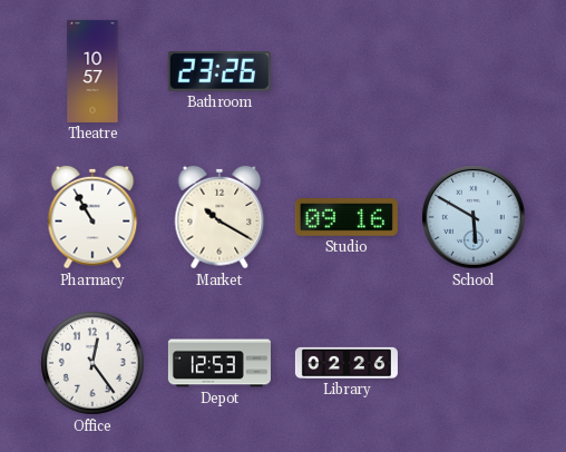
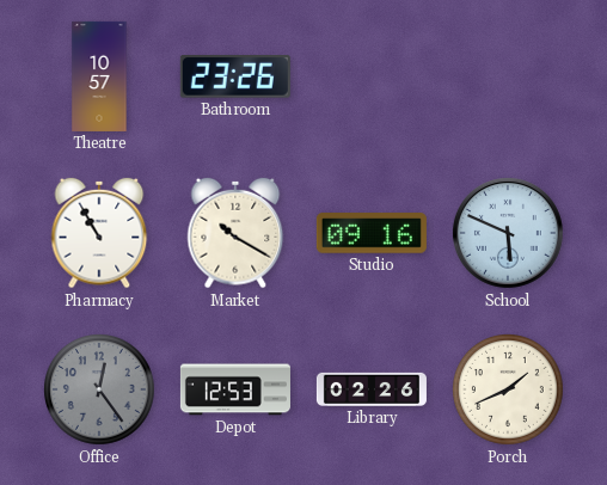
School: 5:50 -> 5:49 (508, 233)
Office dial: white -> grey (100, 391)
Porch: none -> 1:41 (509, 391)
